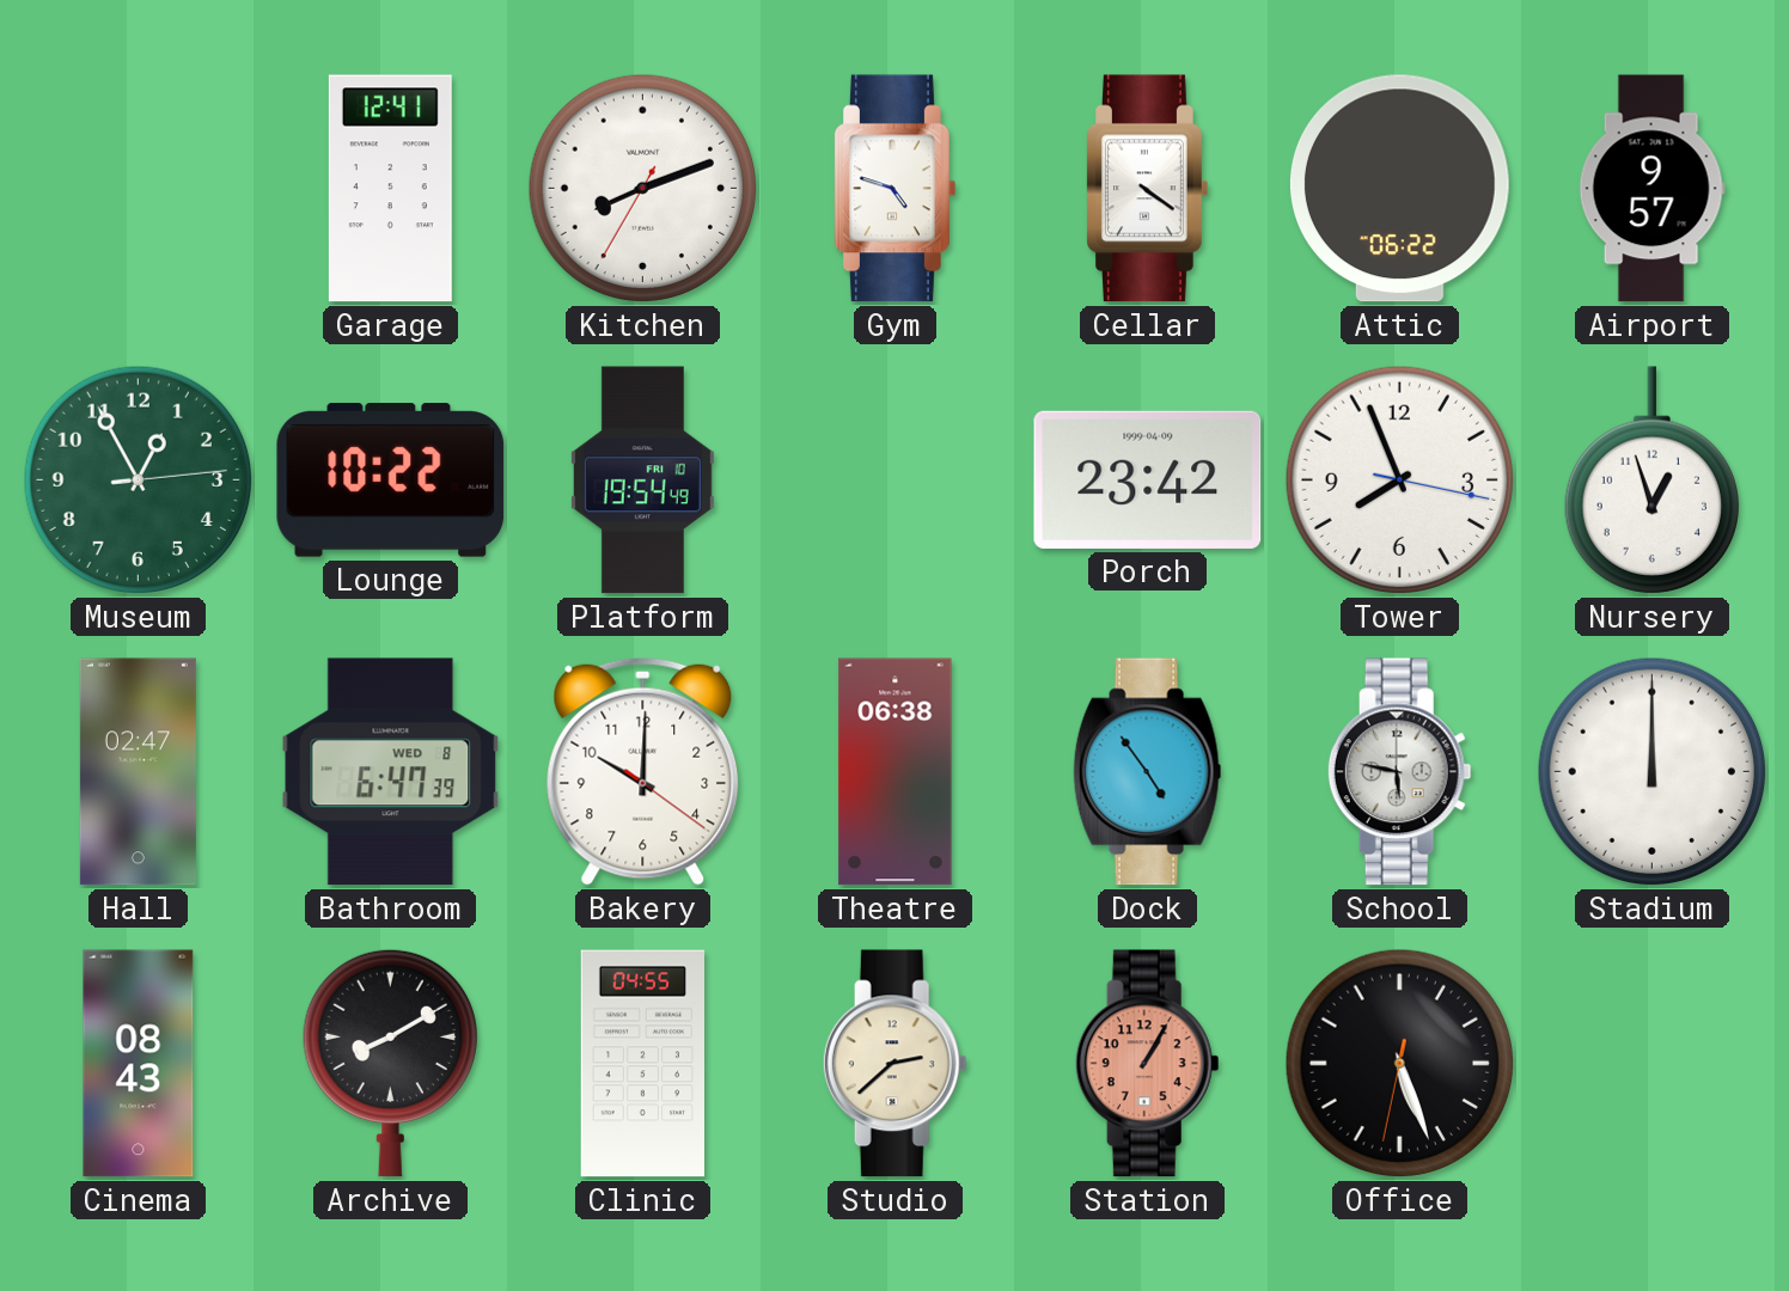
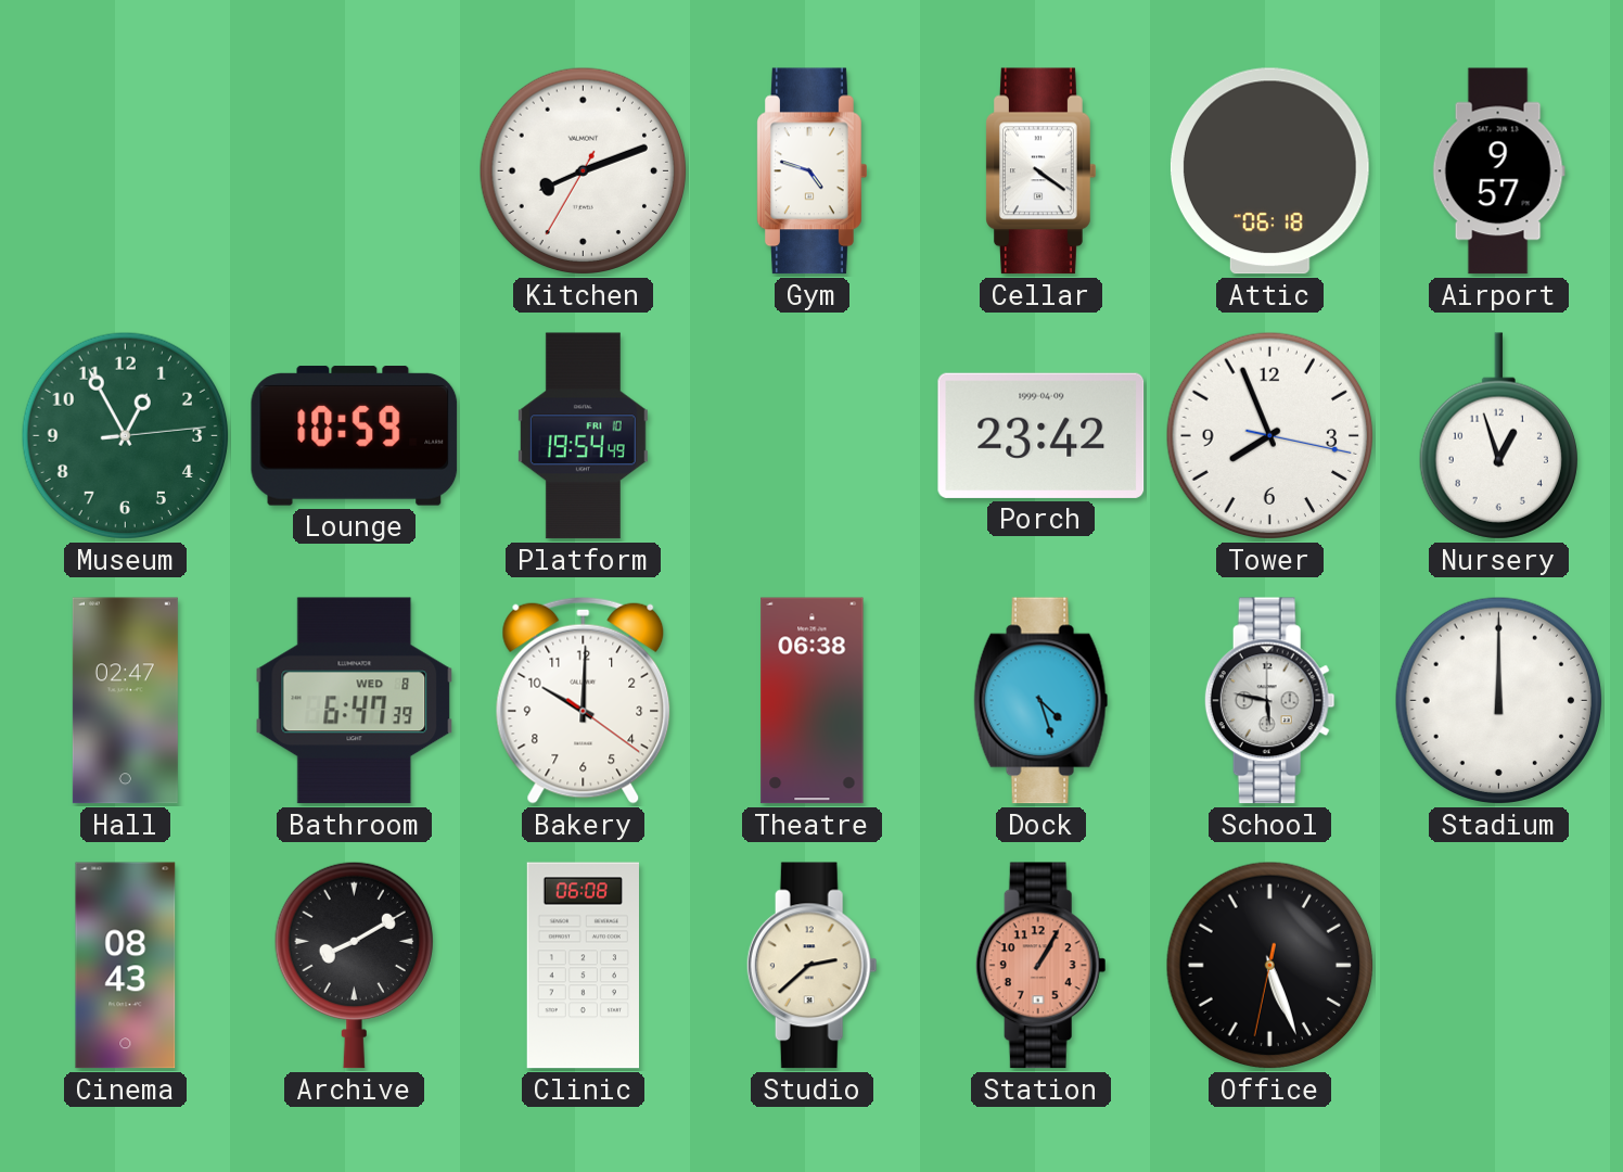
Garage: 12:41 -> none (390, 189)
Attic: 06:22 -> 06:18 (1269, 171)
Lounge: 10:22 -> 10:59 (355, 436)
Dock: 4:54 -> 4:27 (1041, 701)
Clinic: 04:55 -> 06:08 (583, 966)
